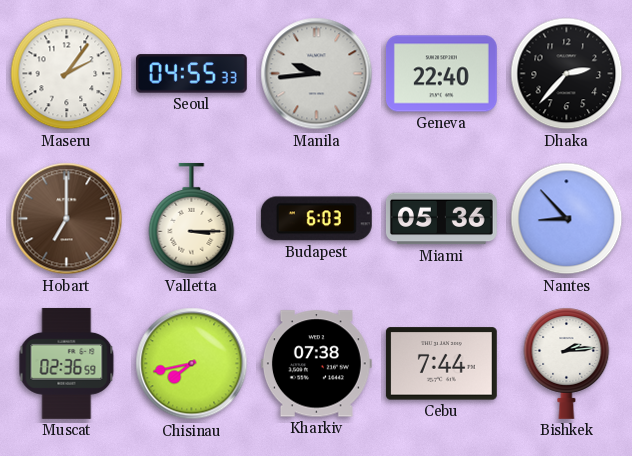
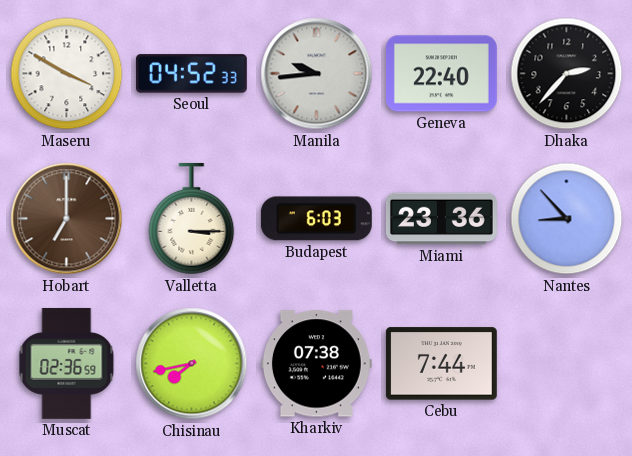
Maseru: 2:06 -> 3:50 (67, 74)
Seoul: 04:55 -> 04:52 (191, 74)
Miami: 05:36 -> 23:36 (441, 219)
Bishkek: 2:14 -> none (567, 363)
